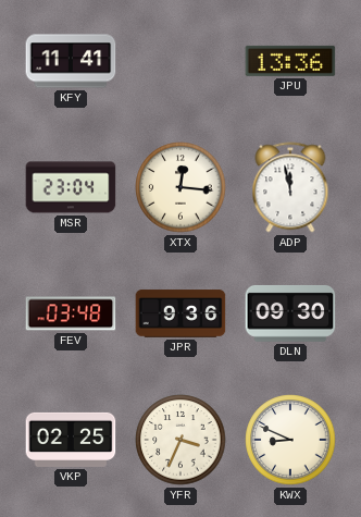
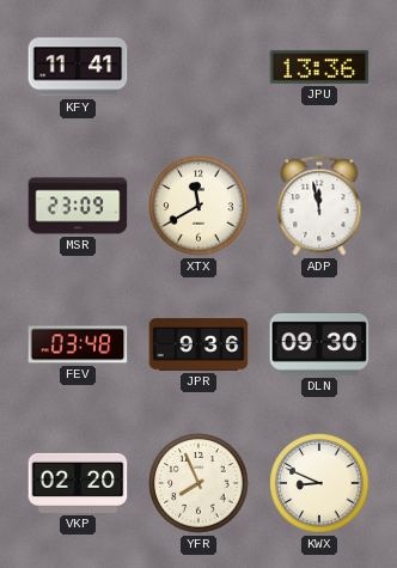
MSR: 23:04 -> 23:09 (78, 206)
XTX: 12:16 -> 11:40 (198, 206)
VKP: 02:25 -> 02:20 (78, 483)
YFR: 3:34 -> 7:56 (198, 483)
